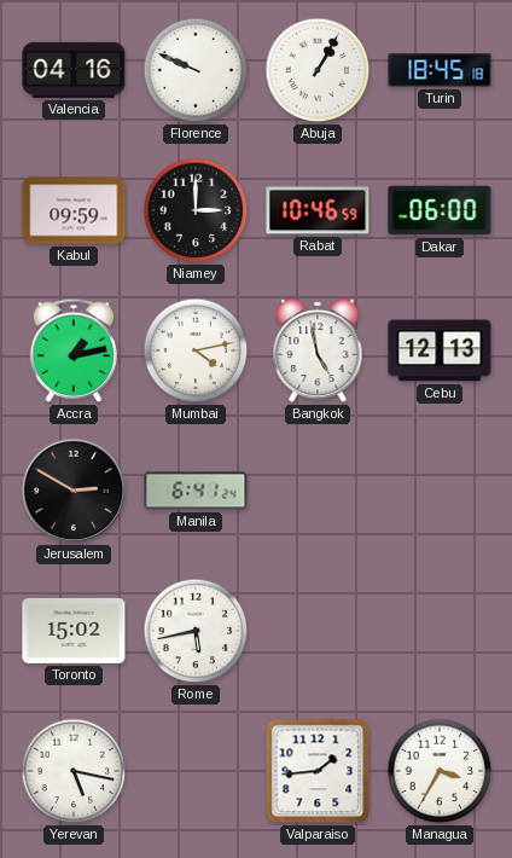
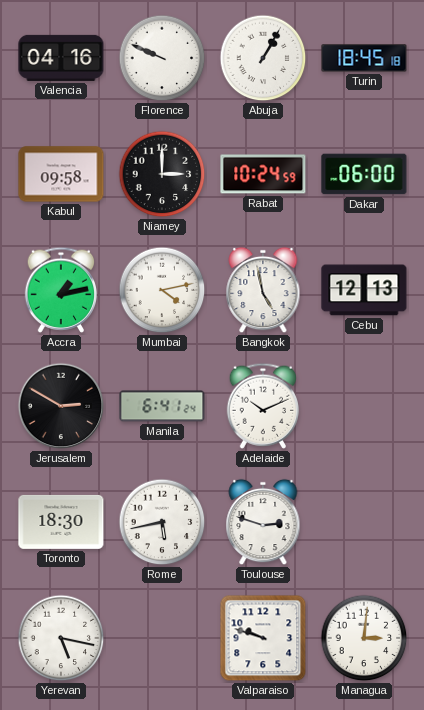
Kabul: 09:59 -> 09:58 (61, 174)
Rabat: 10:46 -> 10:24 (263, 174)
Adelaide: none -> 10:11 (263, 406)
Toronto: 15:02 -> 18:30 (61, 522)
Toulouse: none -> 2:48 (263, 522)
Valparaiso: 1:44 -> 9:48 (263, 638)
Managua: 3:35 -> 3:01 (364, 638)
